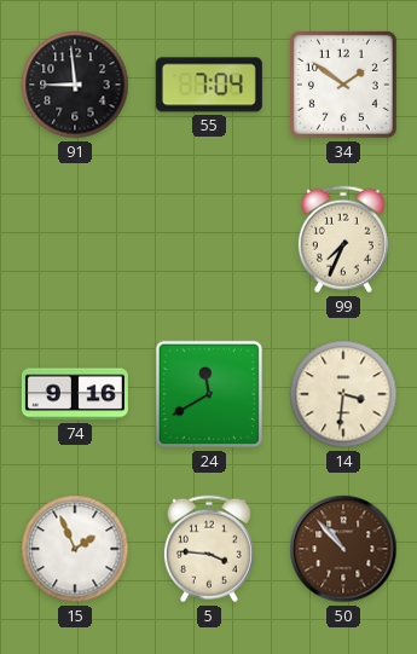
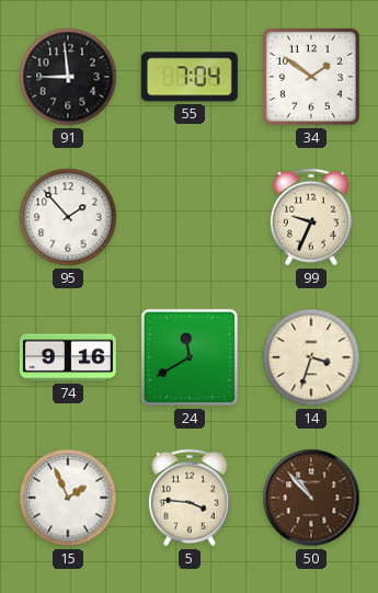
95: none -> 1:53 (68, 217)
99: 7:34 -> 9:34 (311, 217)
14: 3:31 -> 3:33 (311, 357)
